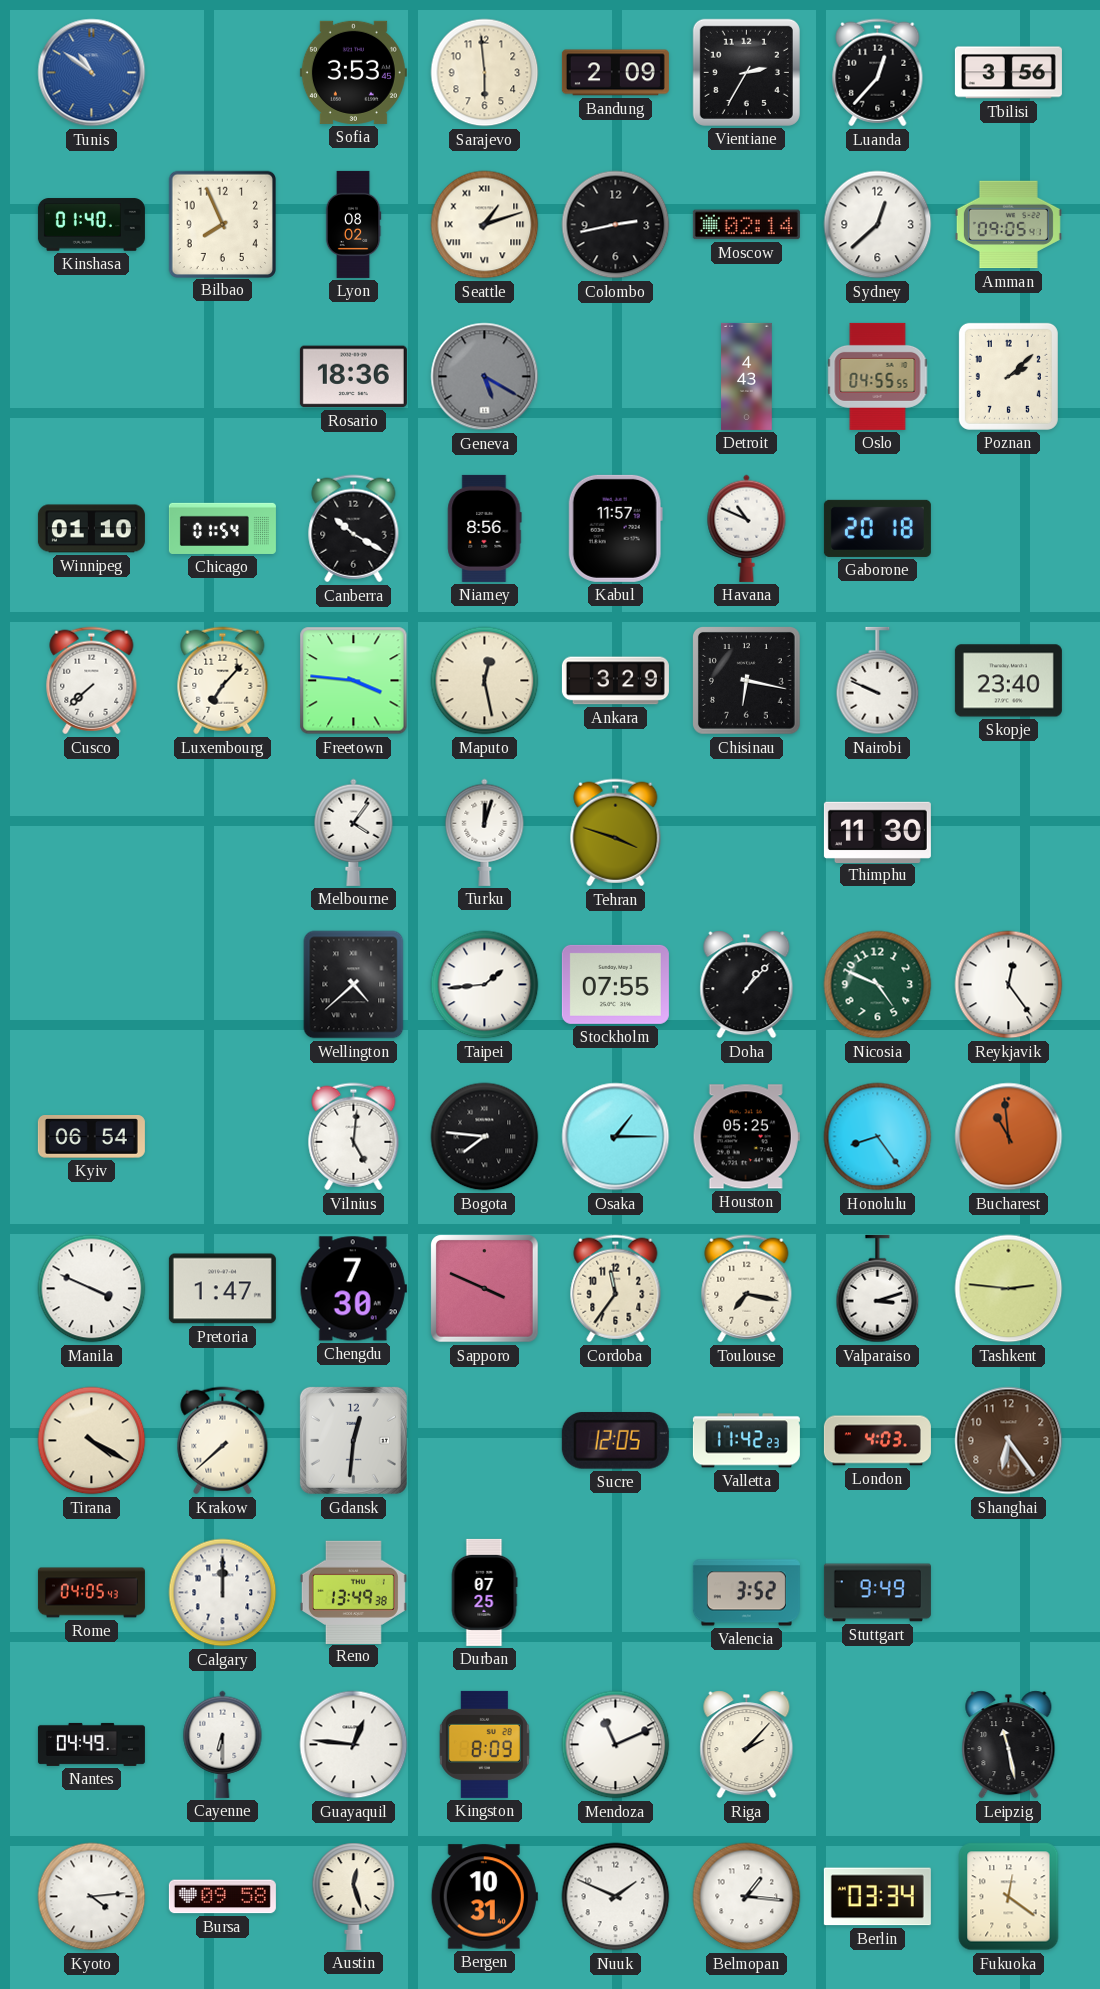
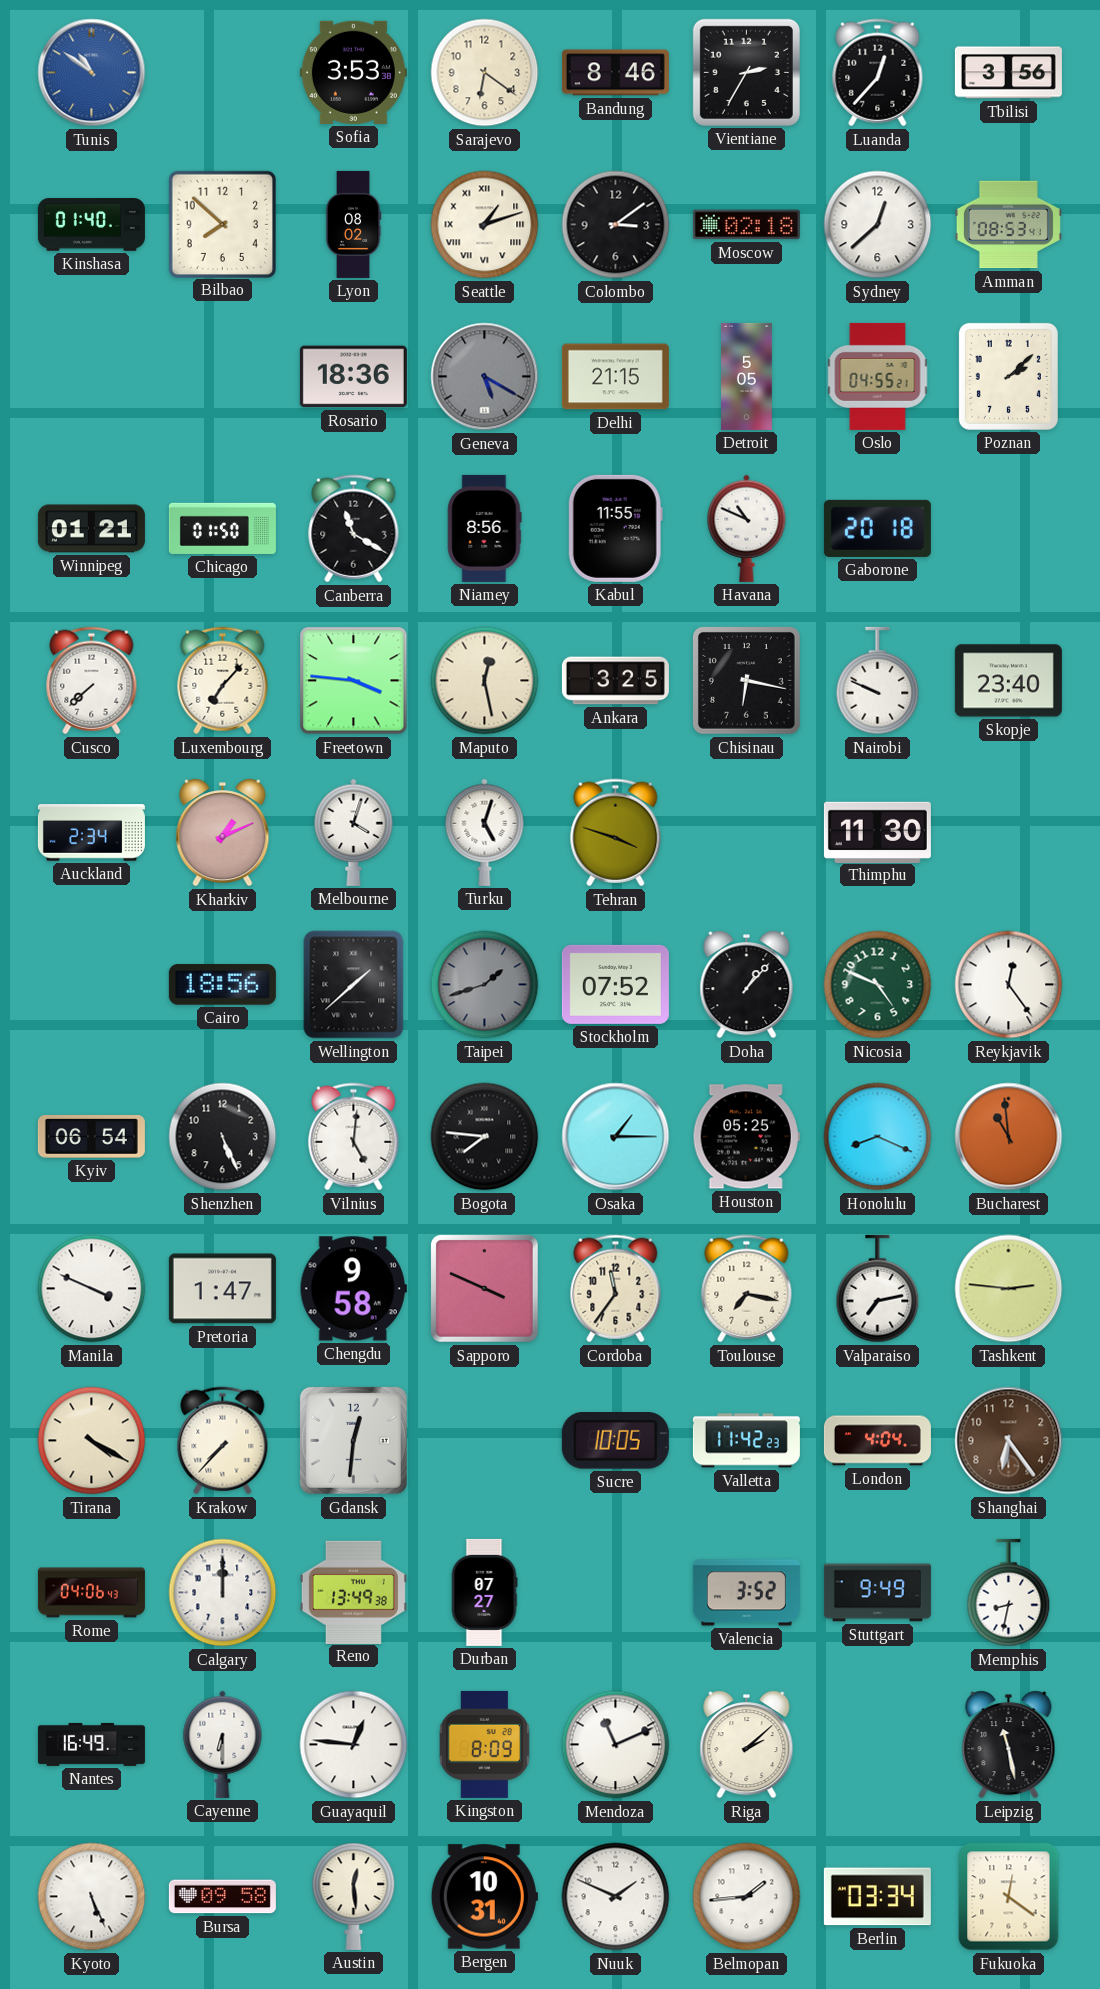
Sofia: 3:53:45 -> 3:53:38 (353, 72)
Sarajevo: 5:59 -> 6:21 (485, 73)
Bandung: 2:09 -> 8:46 (615, 73)
Bilbao: 7:56 -> 7:52 (222, 224)
Colombo: 2:43 -> 3:09 (616, 225)
Moscow: 02:14 -> 02:18 (746, 225)
Amman: 09:05 -> 08:53 (1008, 225)
Delhi: none -> 21:15 (615, 377)
Detroit: 4:43 -> 5:05 (747, 376)
Oslo: 04:55:55 -> 04:55:21 (878, 376)
Winnipeg: 01:10 -> 01:21 (91, 529)
Chicago: 01:54 -> 01:50 (222, 528)
Canberra: 10:20 -> 11:20 (354, 529)
Kabul: 11:57 -> 11:55 (615, 528)
Ankara: 3:29 -> 3:25 (615, 681)
Auckland: none -> 2:34 (91, 833)
Kharkiv: none -> 1:11 (223, 833)
Melbourne: 4:06 -> 4:03 (354, 832)
Turku: 12:03 -> 5:03 (485, 832)
Cairo: none -> 18:56 (222, 985)
Wellington: 4:38 -> 1:38 (354, 985)
Taipei: 1:44 -> 1:42 (485, 985)
Taipei dial: white -> grey (485, 985)
Stockholm: 07:55 -> 07:52 (615, 984)
Shenzhen: none -> 5:26 (223, 1137)
Honolulu: 8:24 -> 8:19 (878, 1137)
Chengdu: 7:30 -> 9:58 (353, 1289)
Valparaiso: 3:12 -> 7:13 (878, 1289)
Krakow: 7:38 -> 7:37 (223, 1441)
Sucre: 12:05 -> 10:05 (615, 1441)
London: 4:03 -> 4:04 (877, 1441)
Rome: 04:05 -> 04:06 (91, 1593)
Durban: 07:25 -> 07:27 (484, 1592)
Memphis: none -> 8:32 (1009, 1593)
Nantes: 04:49 -> 16:49 (91, 1744)
Riga: 2:07 -> 2:08 (747, 1745)
Kyoto: 4:14 -> 5:26 (92, 1897)
Austin: 12:27 -> 12:29 (354, 1896)
Belmopan: 1:16 -> 1:44 (747, 1897)
